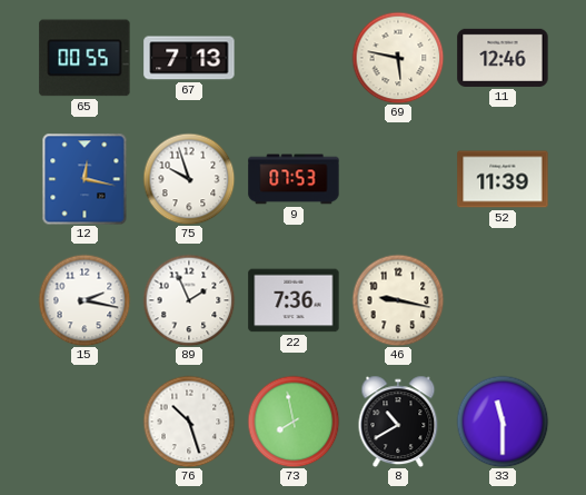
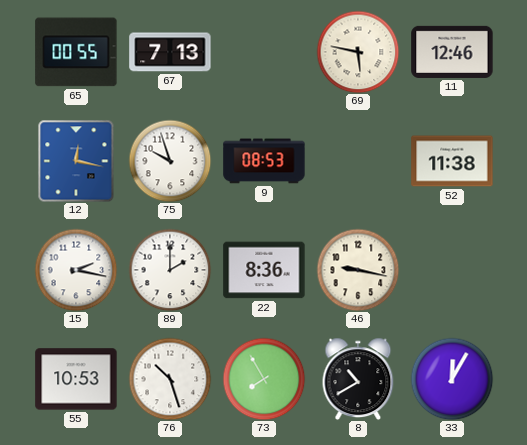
9: 07:53 -> 08:53 (264, 161)
52: 11:39 -> 11:38 (452, 161)
89: 1:56 -> 2:00 (170, 270)
22: 7:36 -> 8:36 (264, 270)
55: none -> 10:53 (76, 379)
73: 7:58 -> 7:55 (264, 379)
33: 11:30 -> 12:05 (452, 379)
